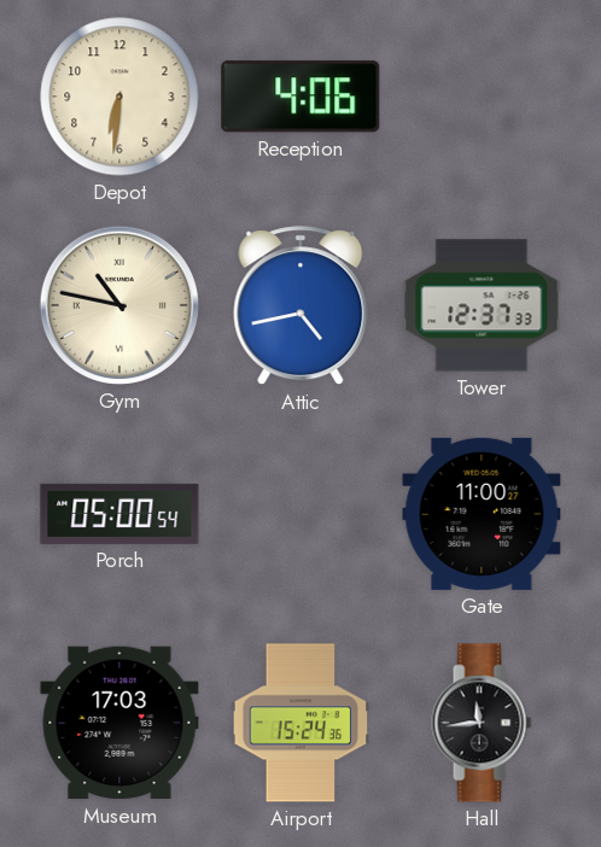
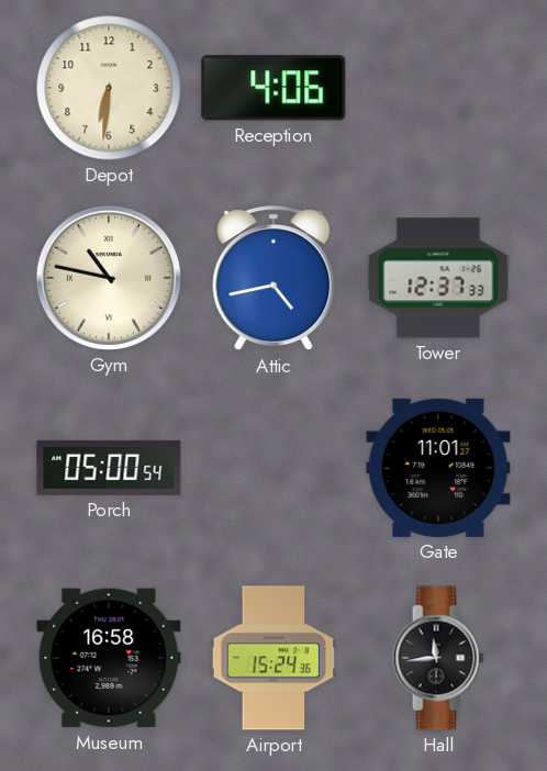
Gate: 11:00 -> 11:01 (438, 468)
Museum: 17:03 -> 16:58 (109, 658)
